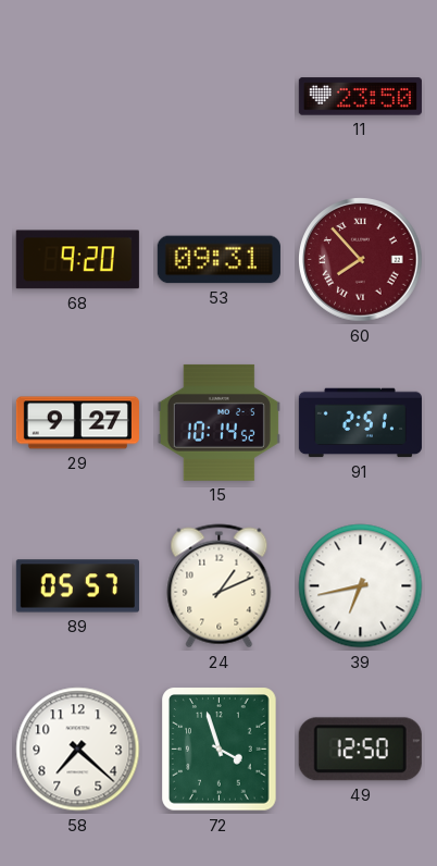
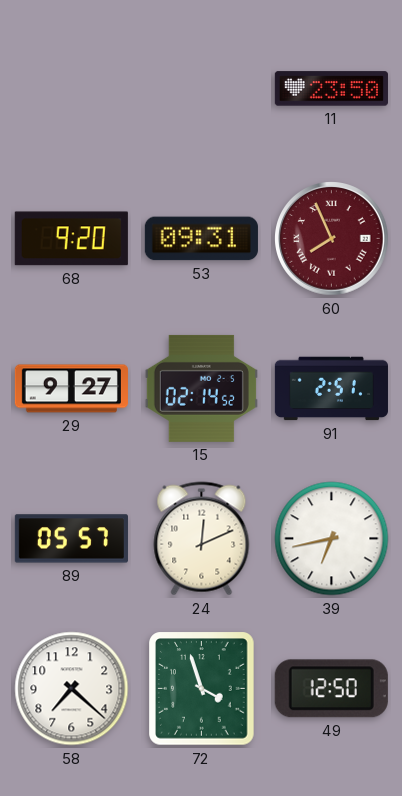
60: 7:53 -> 7:56 (332, 239)
15: 10:14 -> 02:14 (201, 388)
24: 1:11 -> 12:11 (202, 539)
